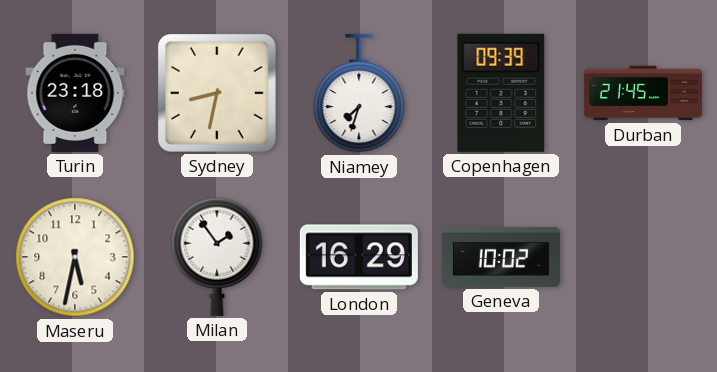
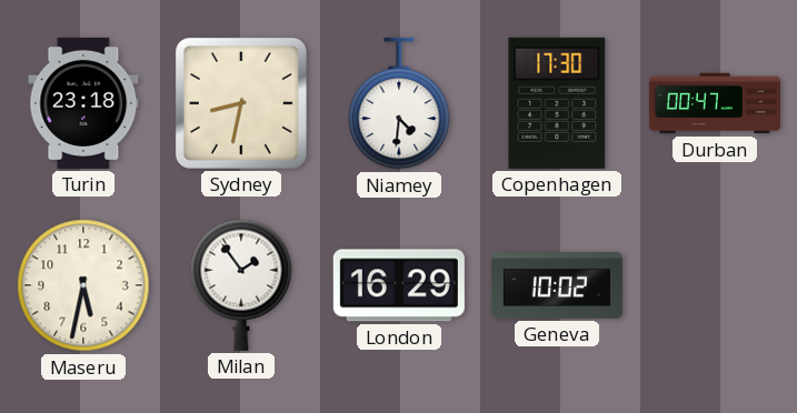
Niamey: 7:33 -> 4:31 (399, 103)
Copenhagen: 09:39 -> 17:30 (557, 103)
Durban: 21:45 -> 00:47 (715, 103)
